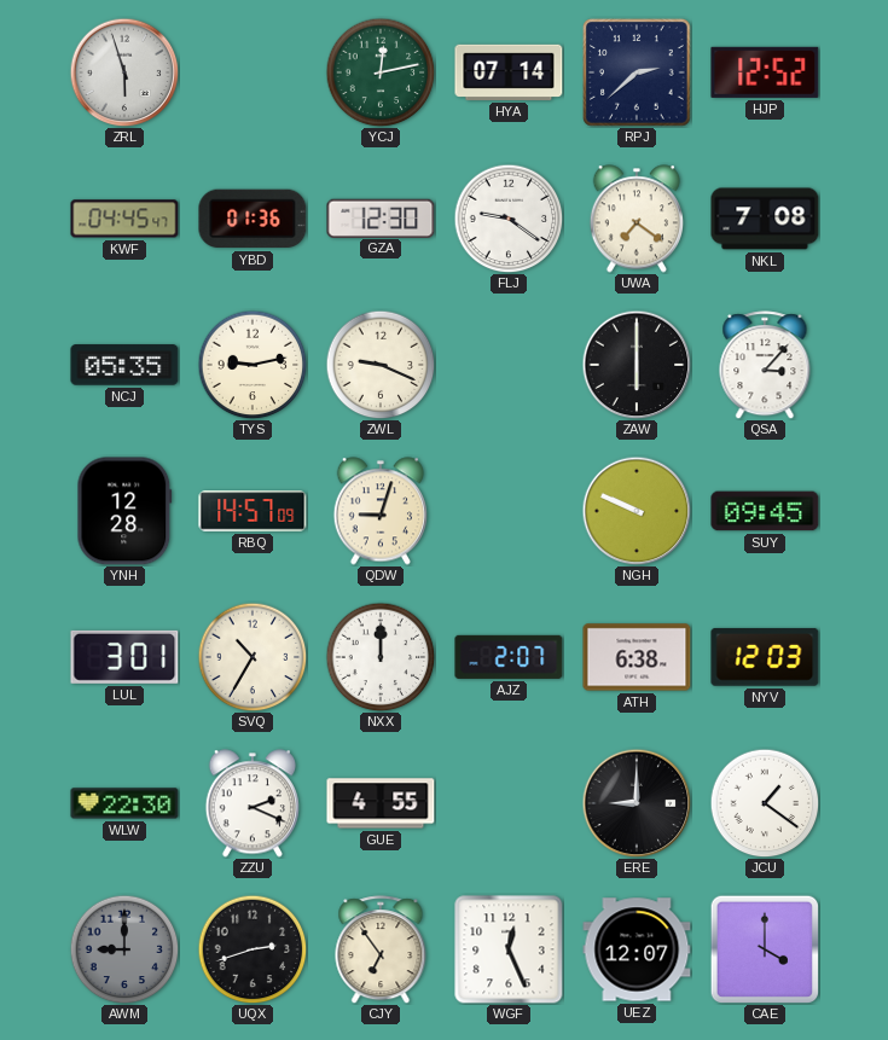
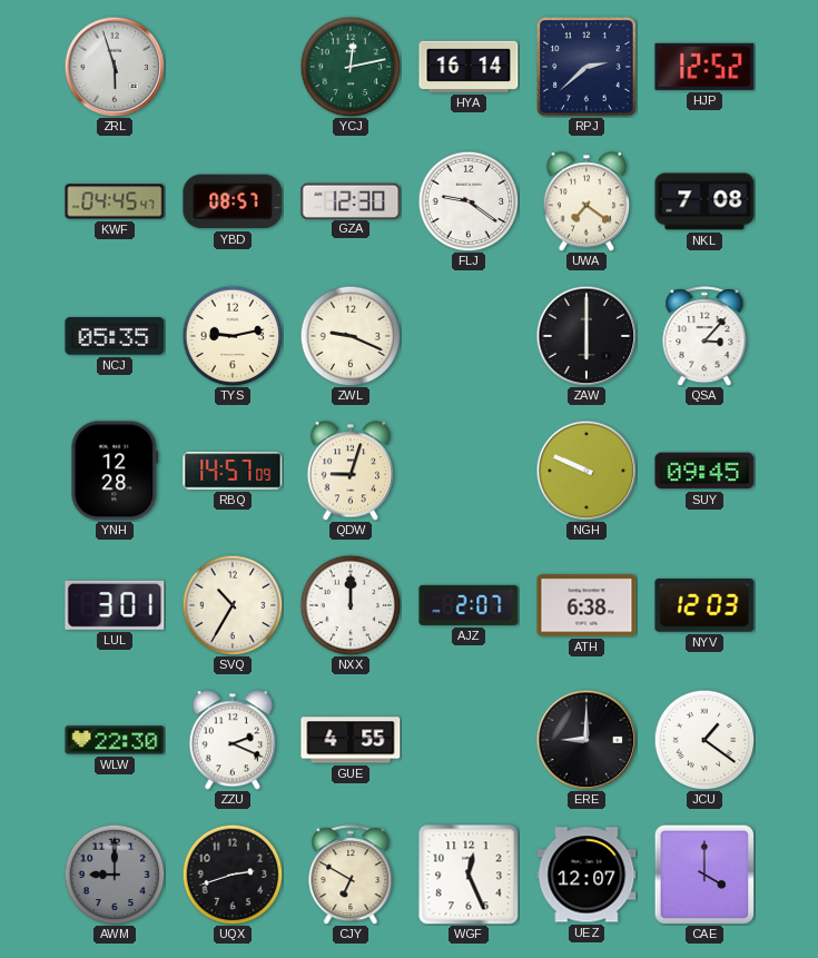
HYA: 07:14 -> 16:14 (469, 67)
YBD: 01:36 -> 08:57 (233, 201)
CJY: 6:54 -> 6:50 (351, 875)
